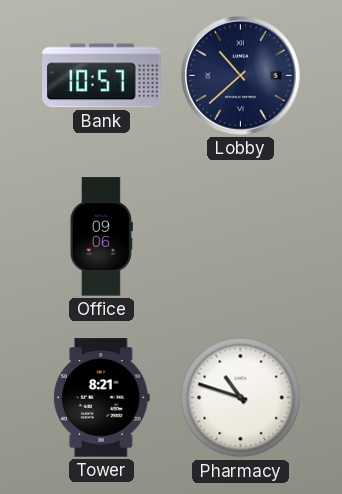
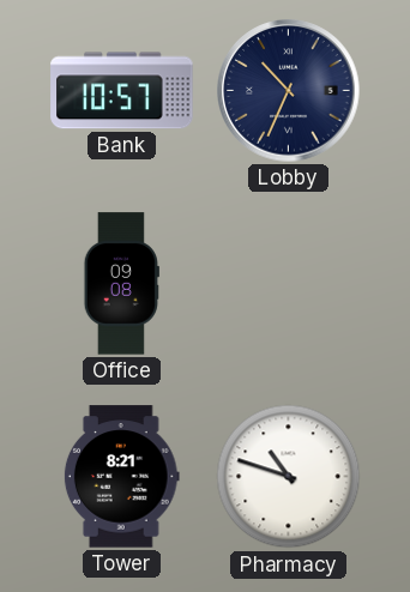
Lobby: 10:38 -> 10:34 (289, 91)
Office: 09:06 -> 09:08 (121, 284)
